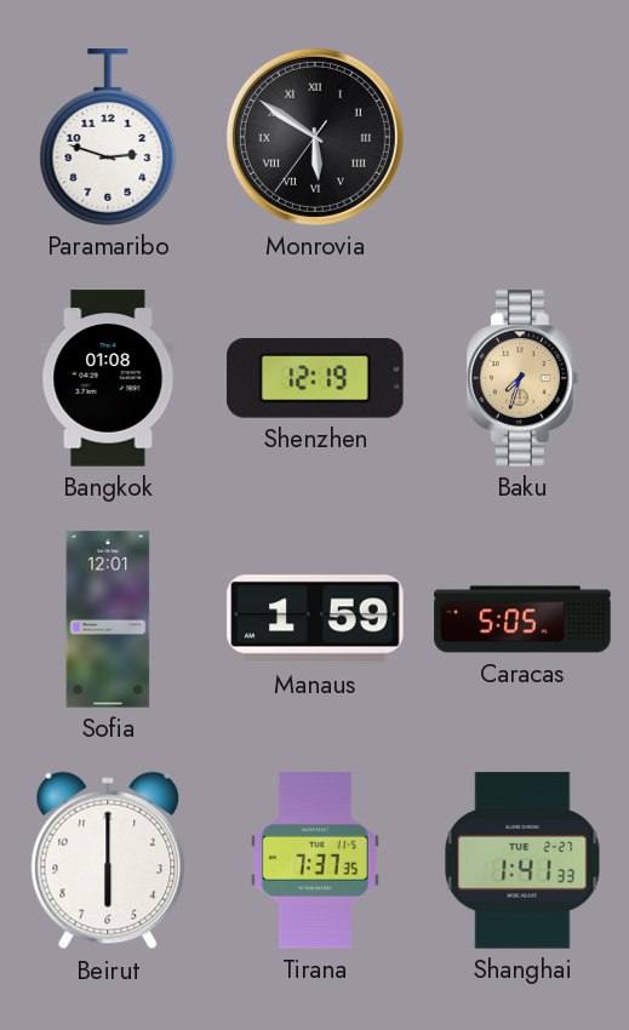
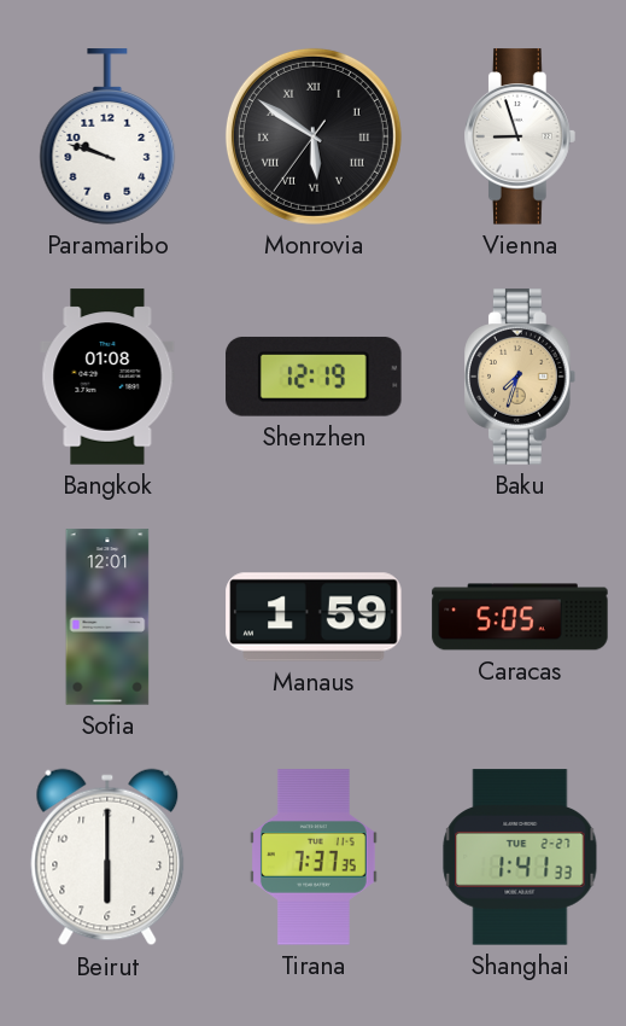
Paramaribo: 2:48 -> 9:48 (107, 136)
Vienna: none -> 8:57 (521, 136)
